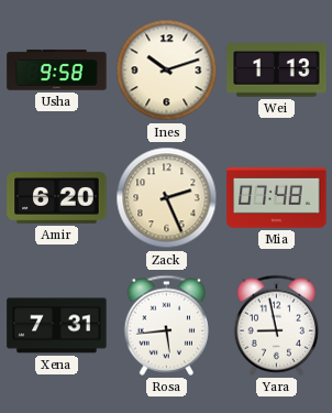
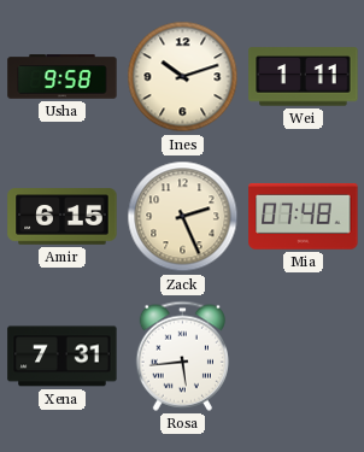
Wei: 1:13 -> 1:11 (304, 77)
Amir: 6:20 -> 6:15 (63, 217)
Yara: 8:58 -> none (276, 325)
